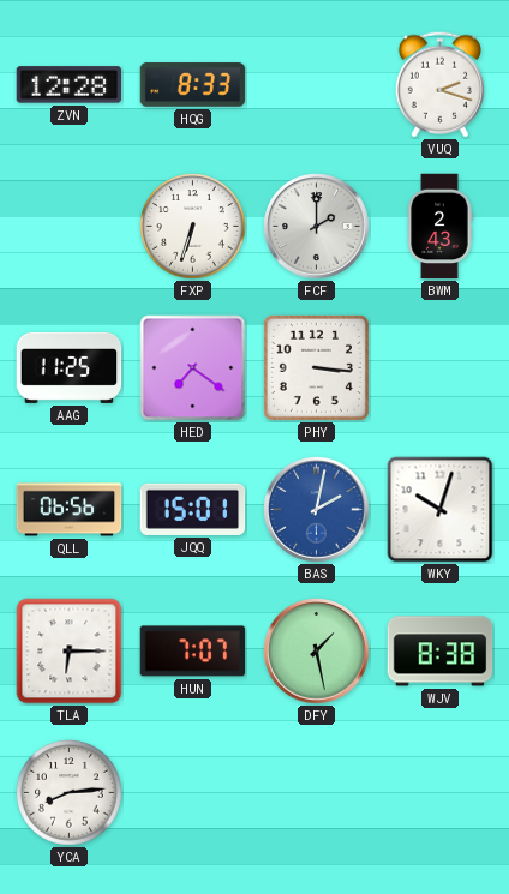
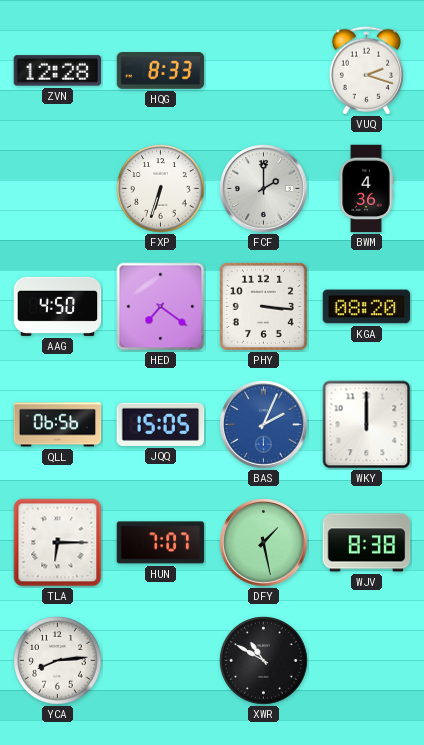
BWM: 2:43 -> 4:36 (366, 189)
AAG: 11:25 -> 4:50 (58, 306)
KGA: none -> 08:20 (367, 307)
JQQ: 15:01 -> 15:05 (161, 424)
BAS: 2:02 -> 2:04 (264, 425)
WKY: 10:03 -> 12:00 (367, 425)
XWR: none -> 10:50 (264, 661)
